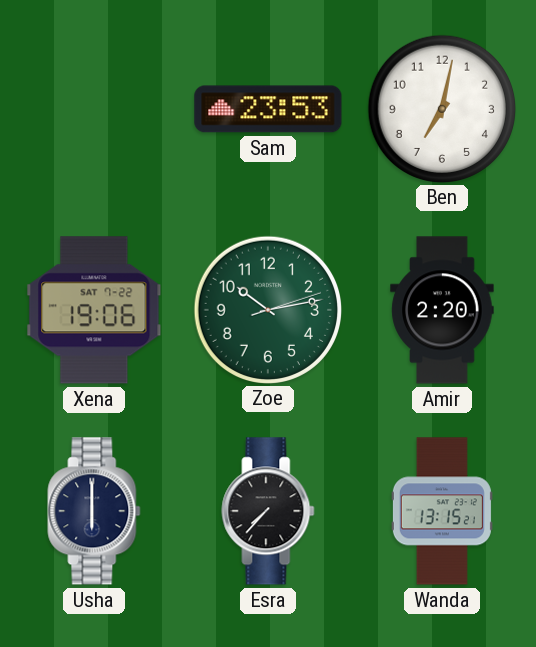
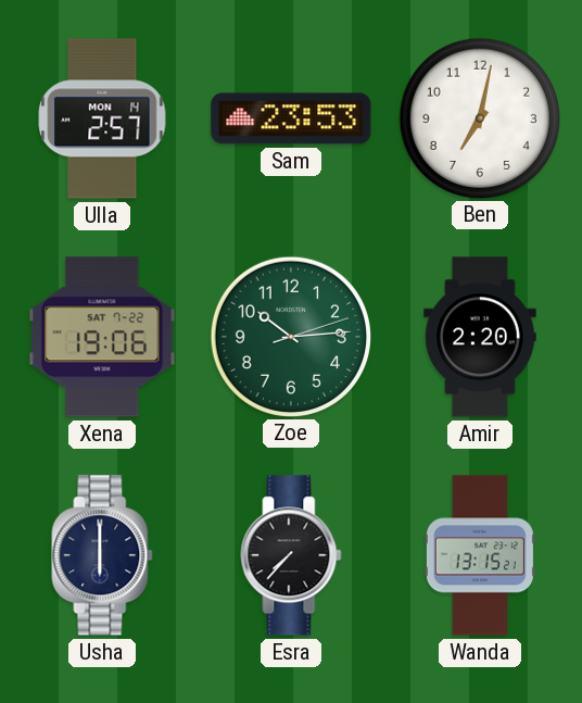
Ulla: none -> 2:57 (102, 118)
Zoe: 10:13 -> 10:14 (290, 336)
